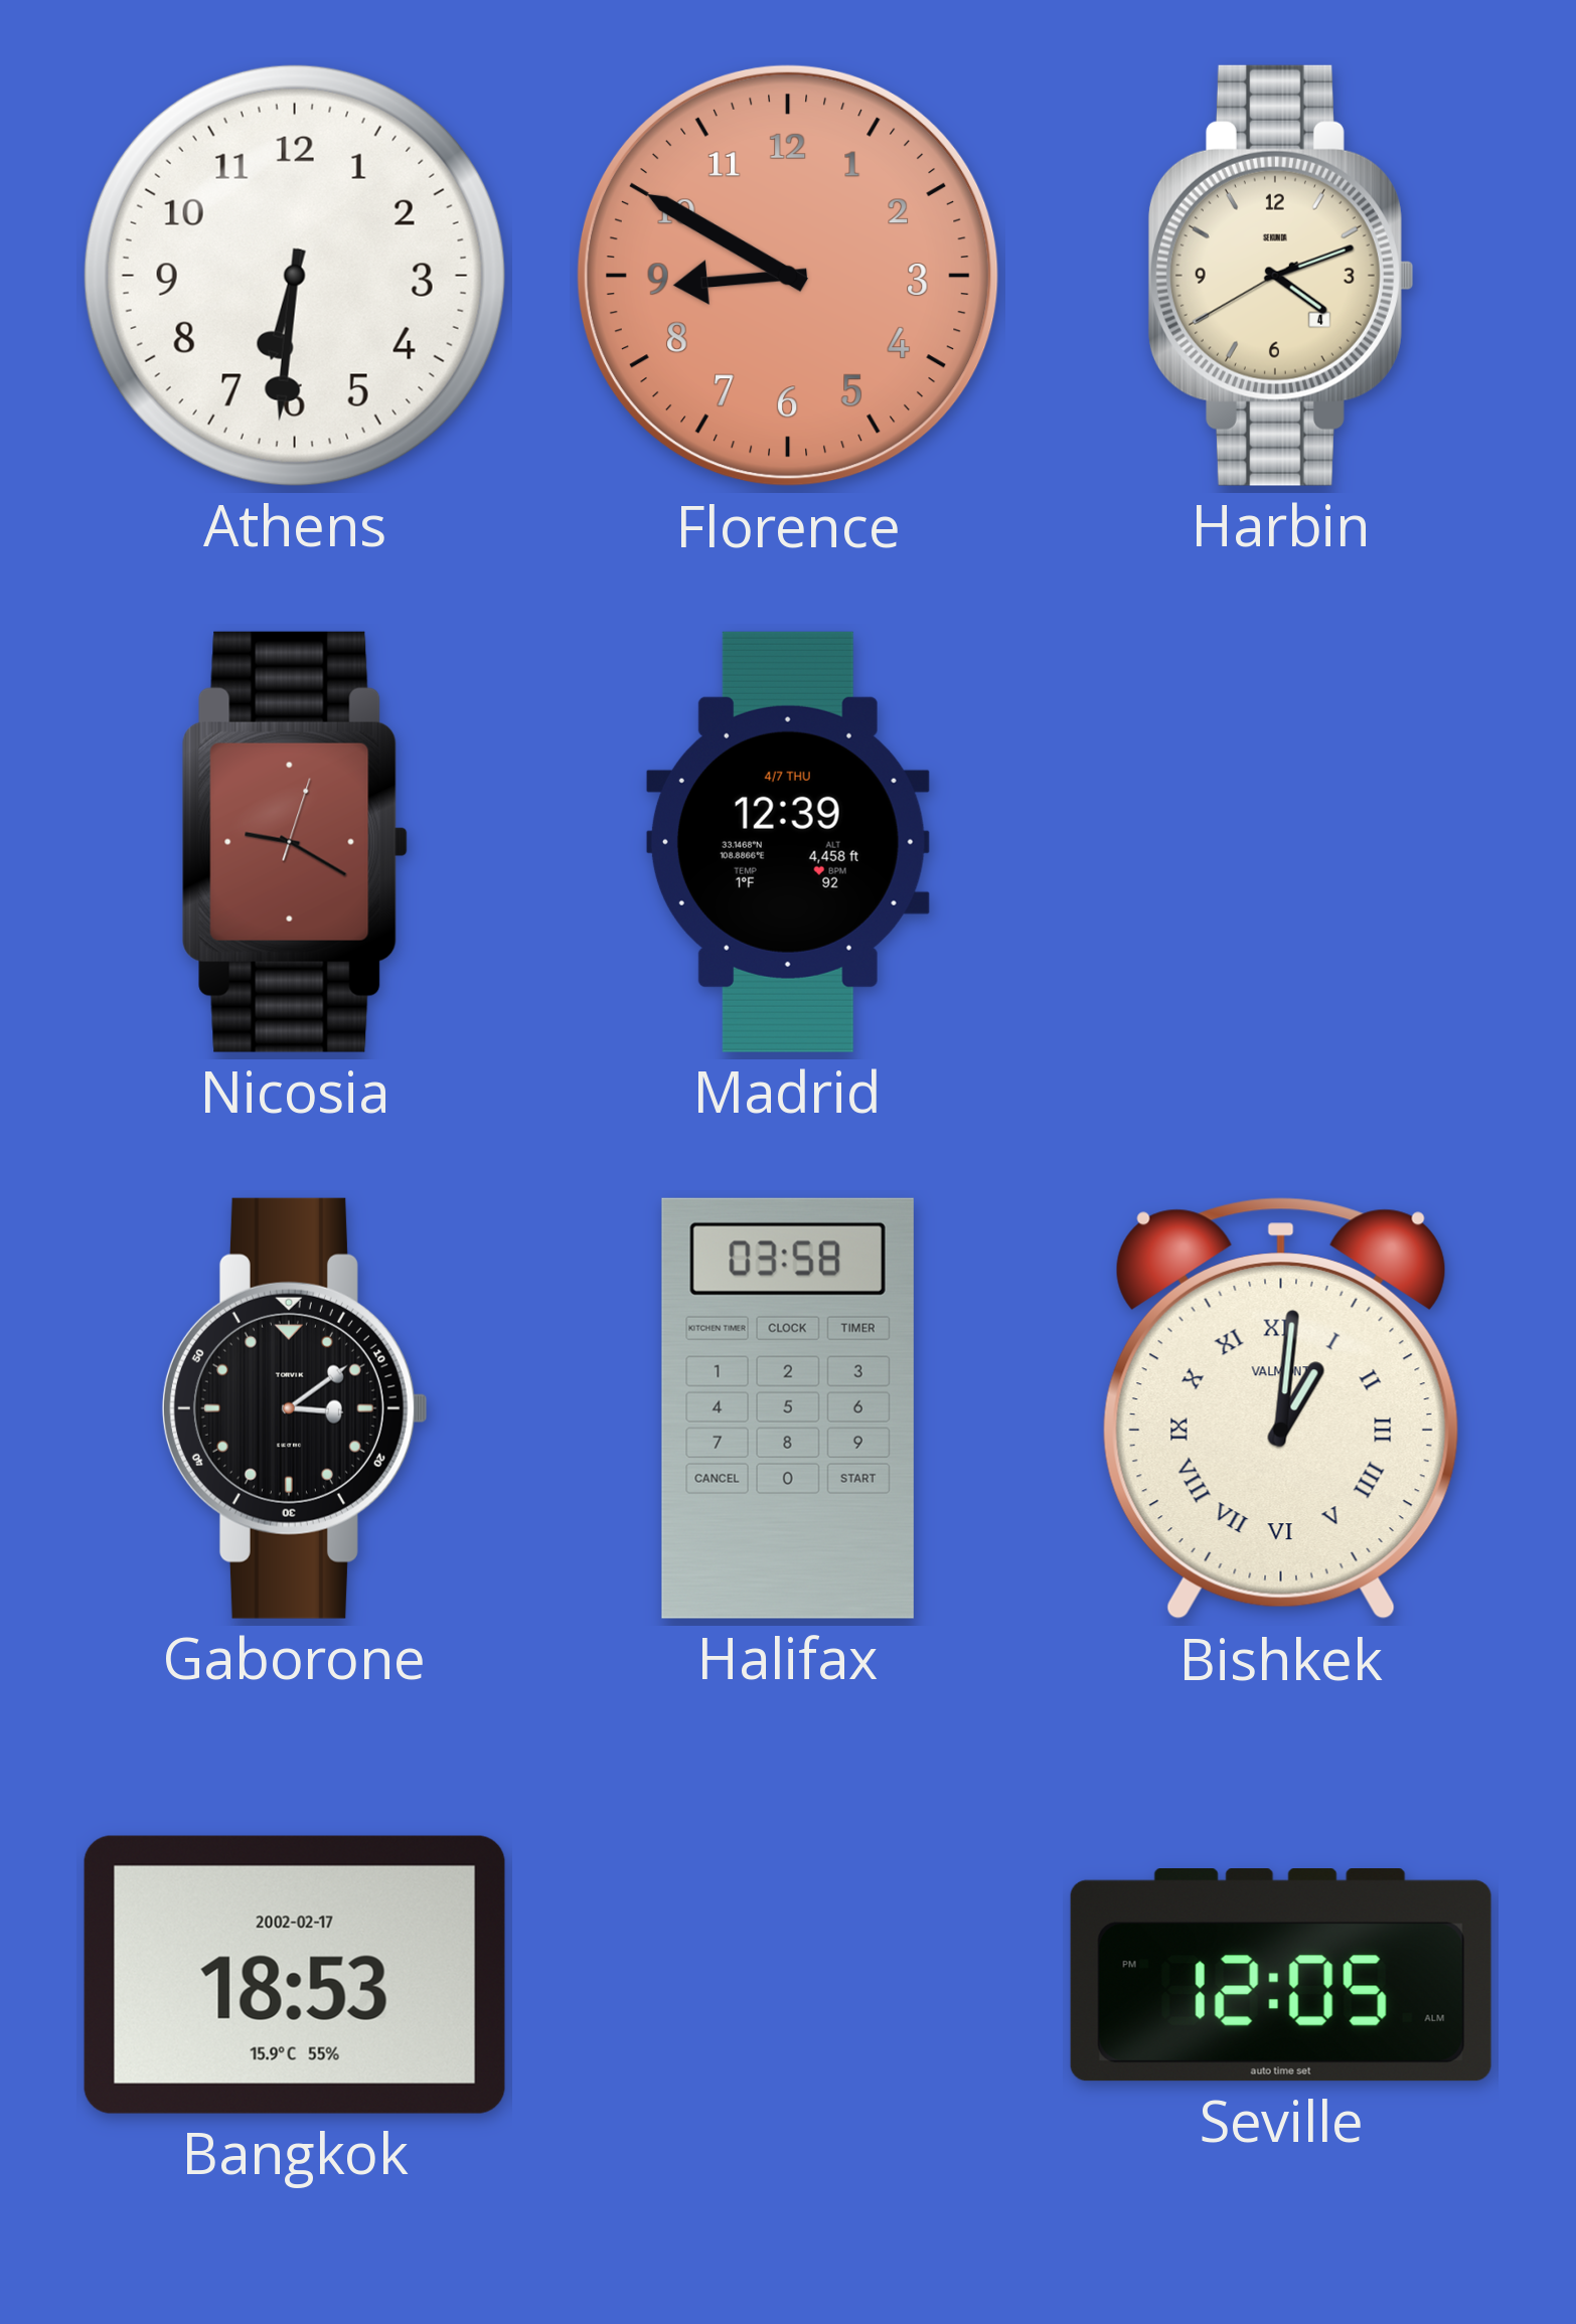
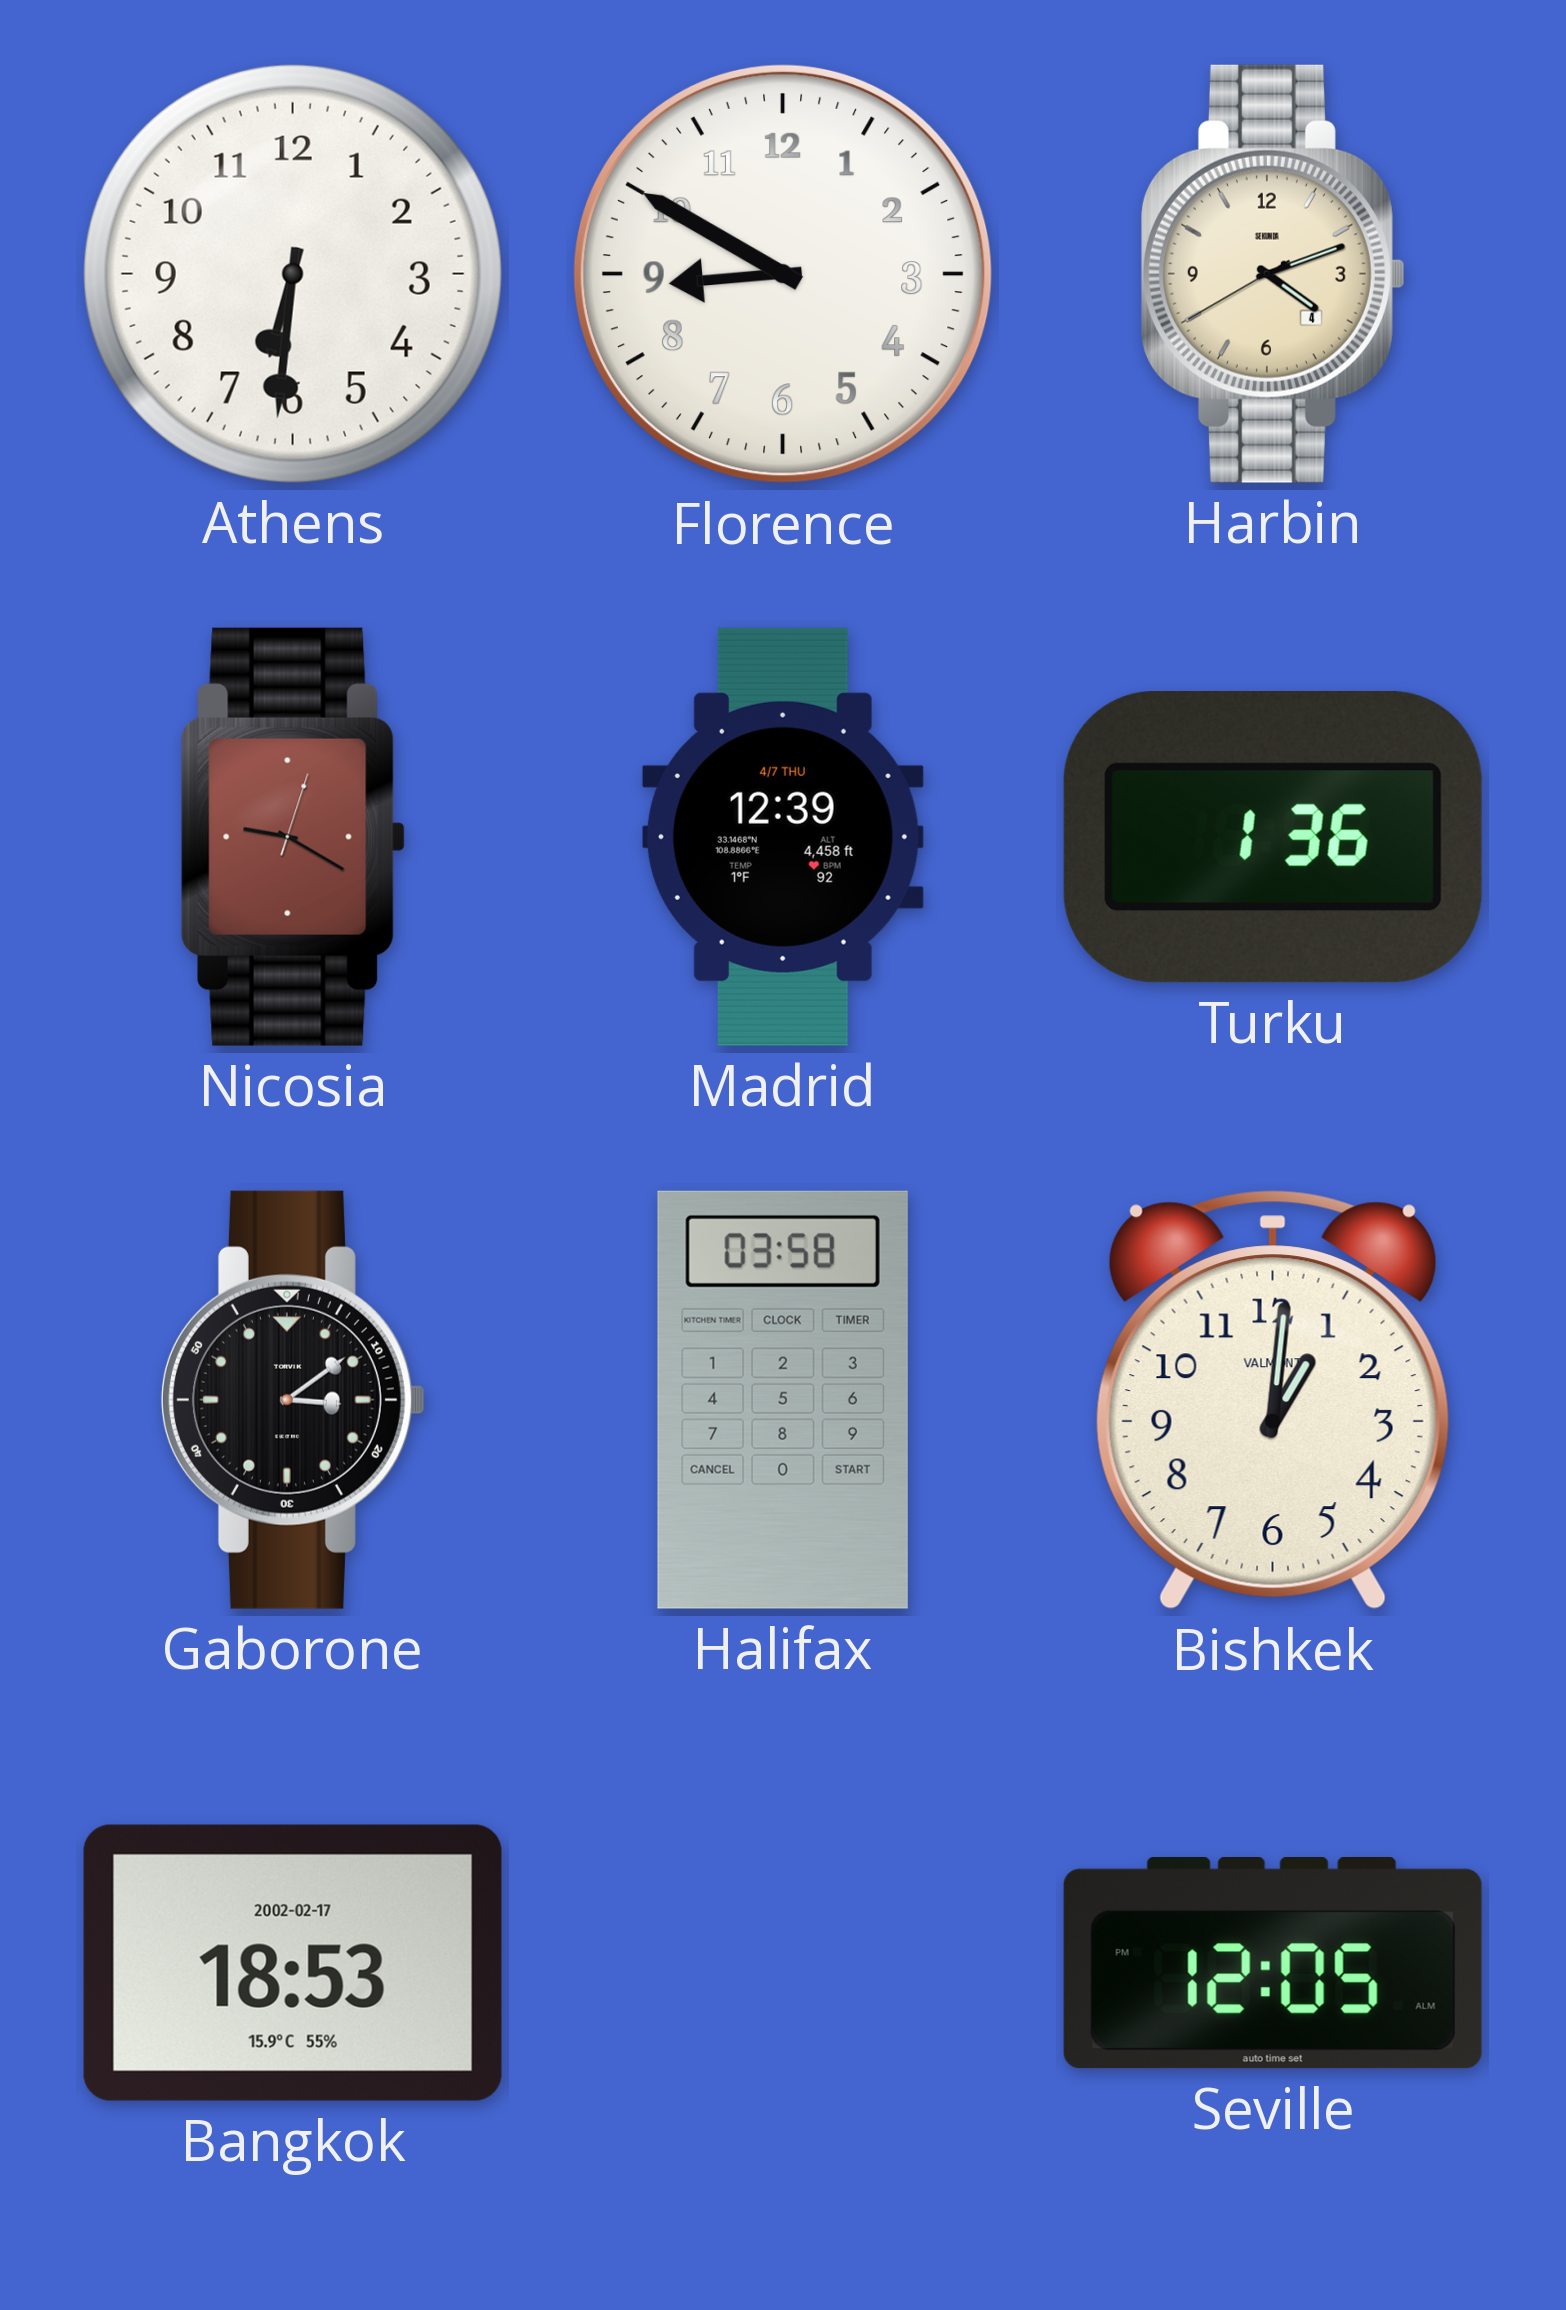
Florence dial: salmon -> white (783, 274)
Turku: none -> 1:36 (1273, 838)
Bishkek numerals: Roman -> Arabic (1273, 1400)
